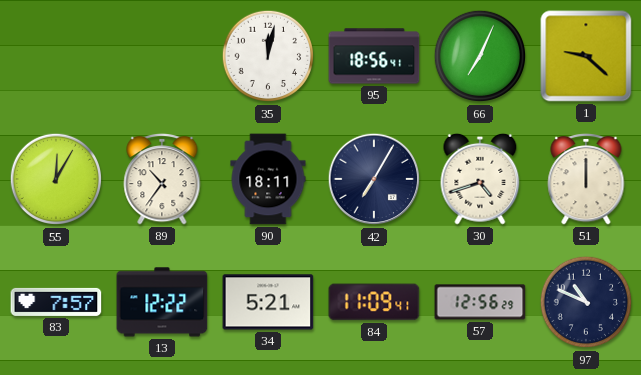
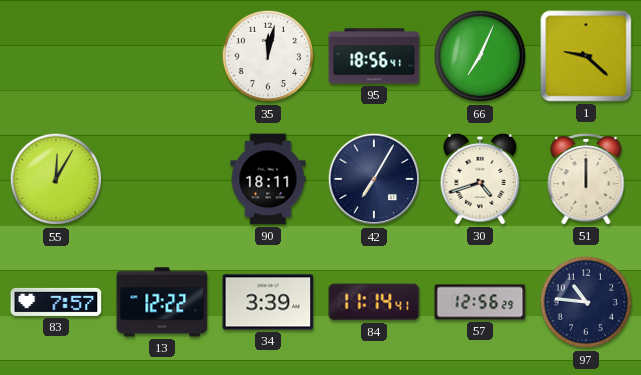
89: 10:36 -> none (162, 180)
34: 5:21 -> 3:39 (268, 302)
84: 11:09 -> 11:14 (374, 302)
97: 10:49 -> 10:46 (586, 302)
